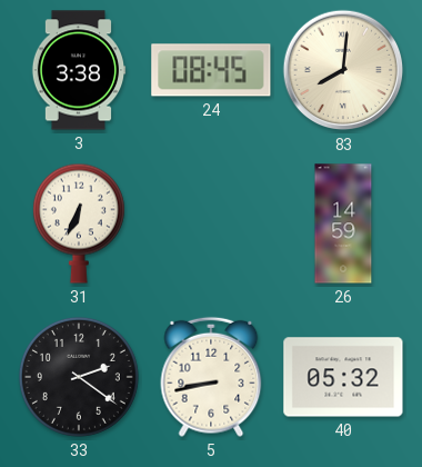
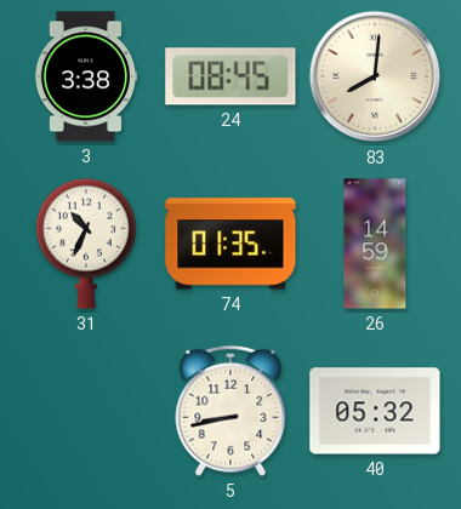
31: 6:34 -> 10:34 (86, 244)
74: none -> 01:35 (231, 244)
33: 2:21 -> none (79, 377)
